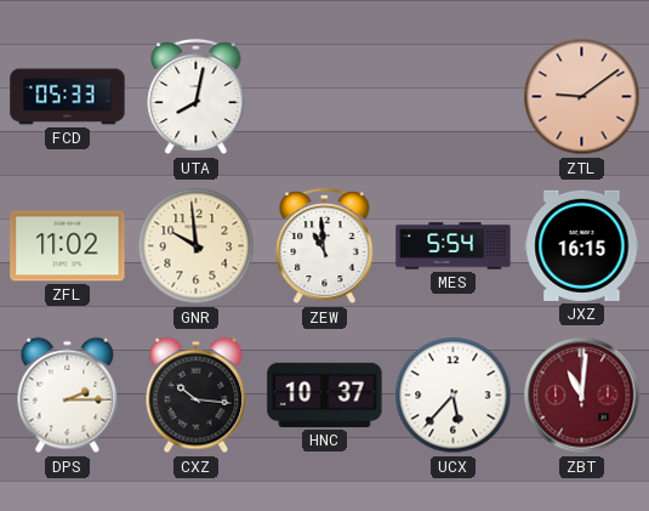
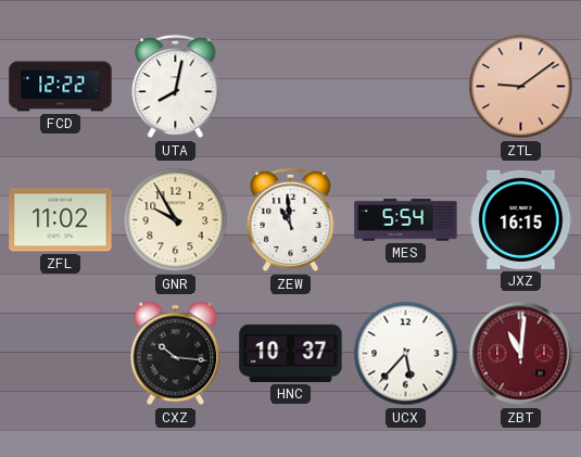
FCD: 05:33 -> 12:22 (61, 87)
GNR: 9:59 -> 9:55 (176, 220)
DPS: 2:15 -> none (68, 396)
